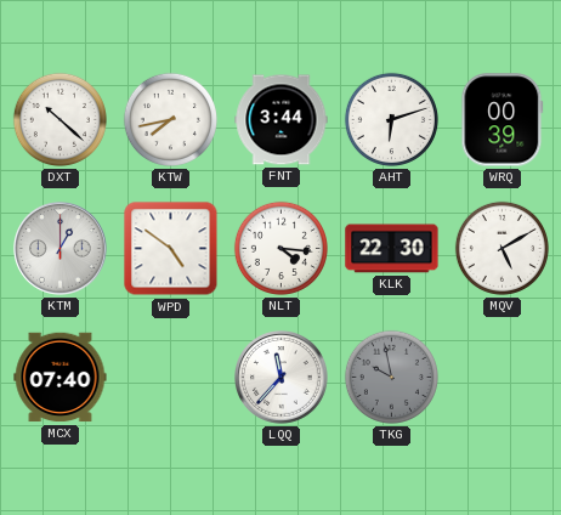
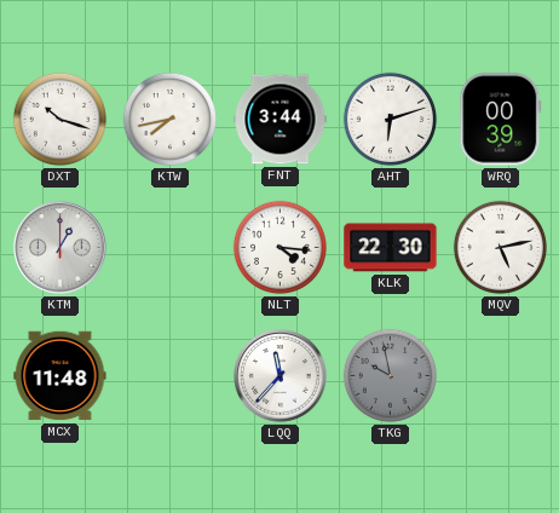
DXT: 10:22 -> 10:18 (59, 119)
WPD: 4:51 -> none (171, 249)
MQV: 5:10 -> 5:13 (500, 247)
MCX: 07:40 -> 11:48 (60, 376)
